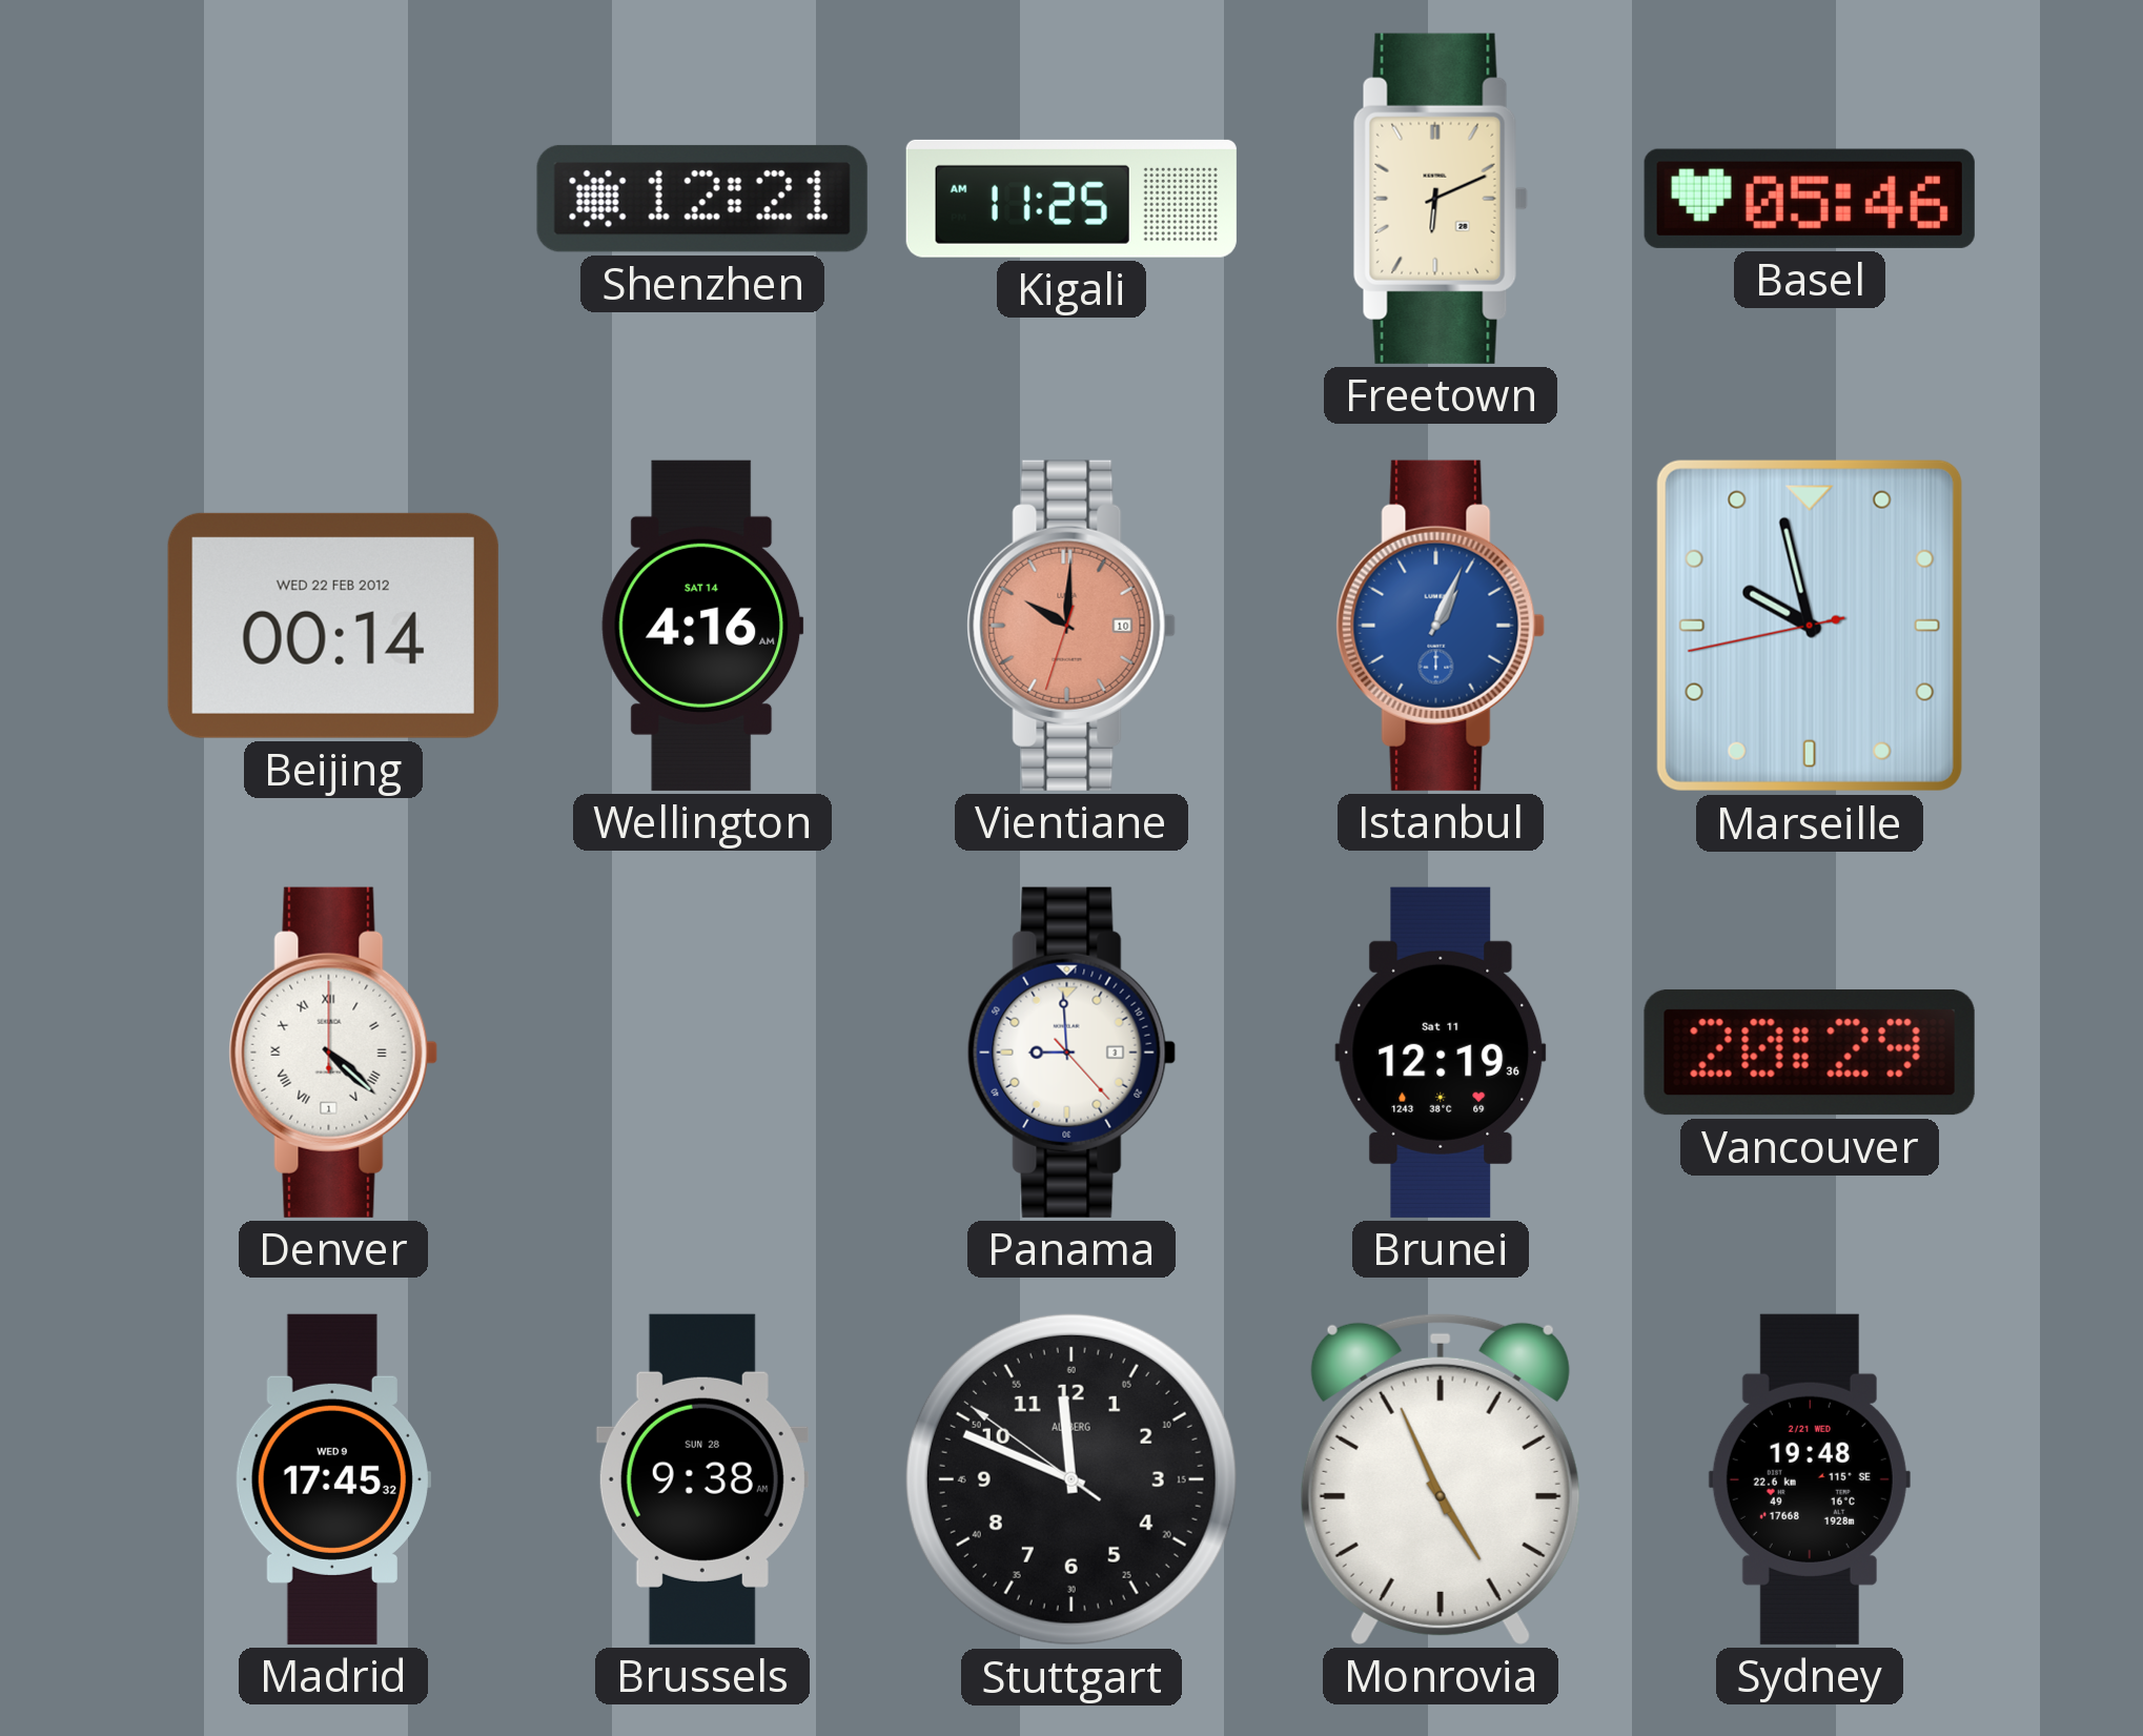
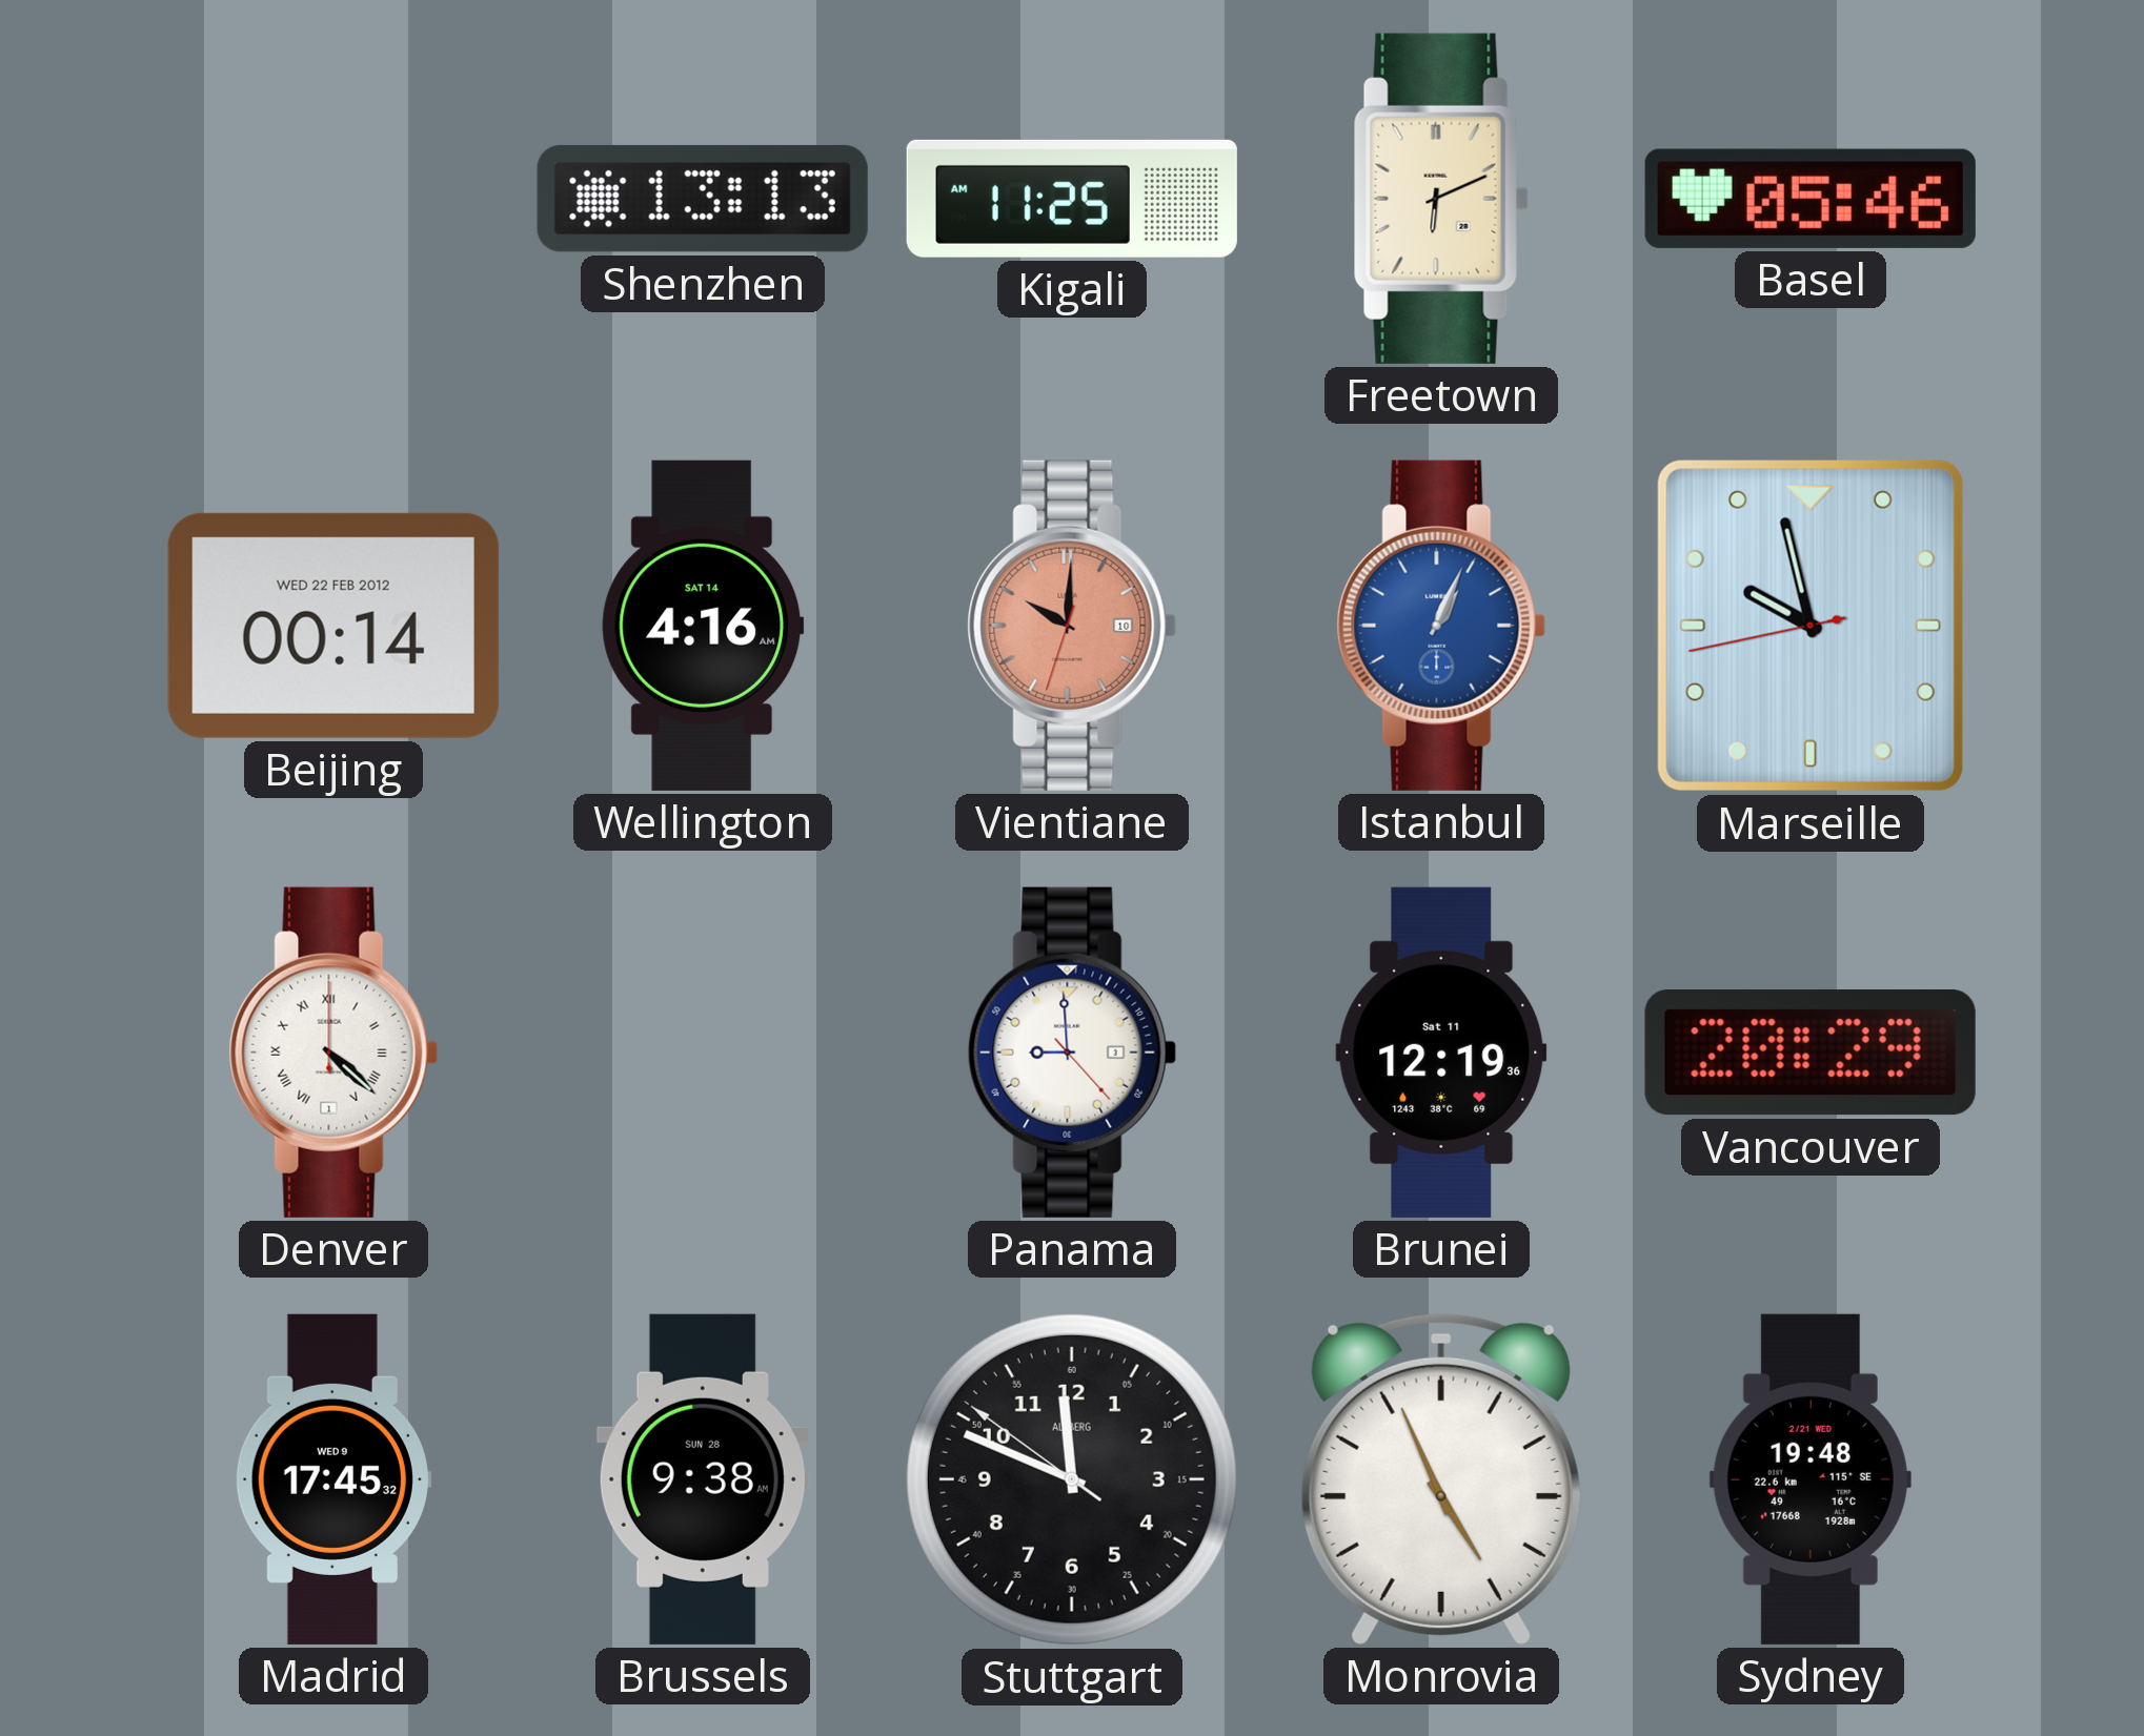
Shenzhen: 12:21 -> 13:13 (703, 199)
